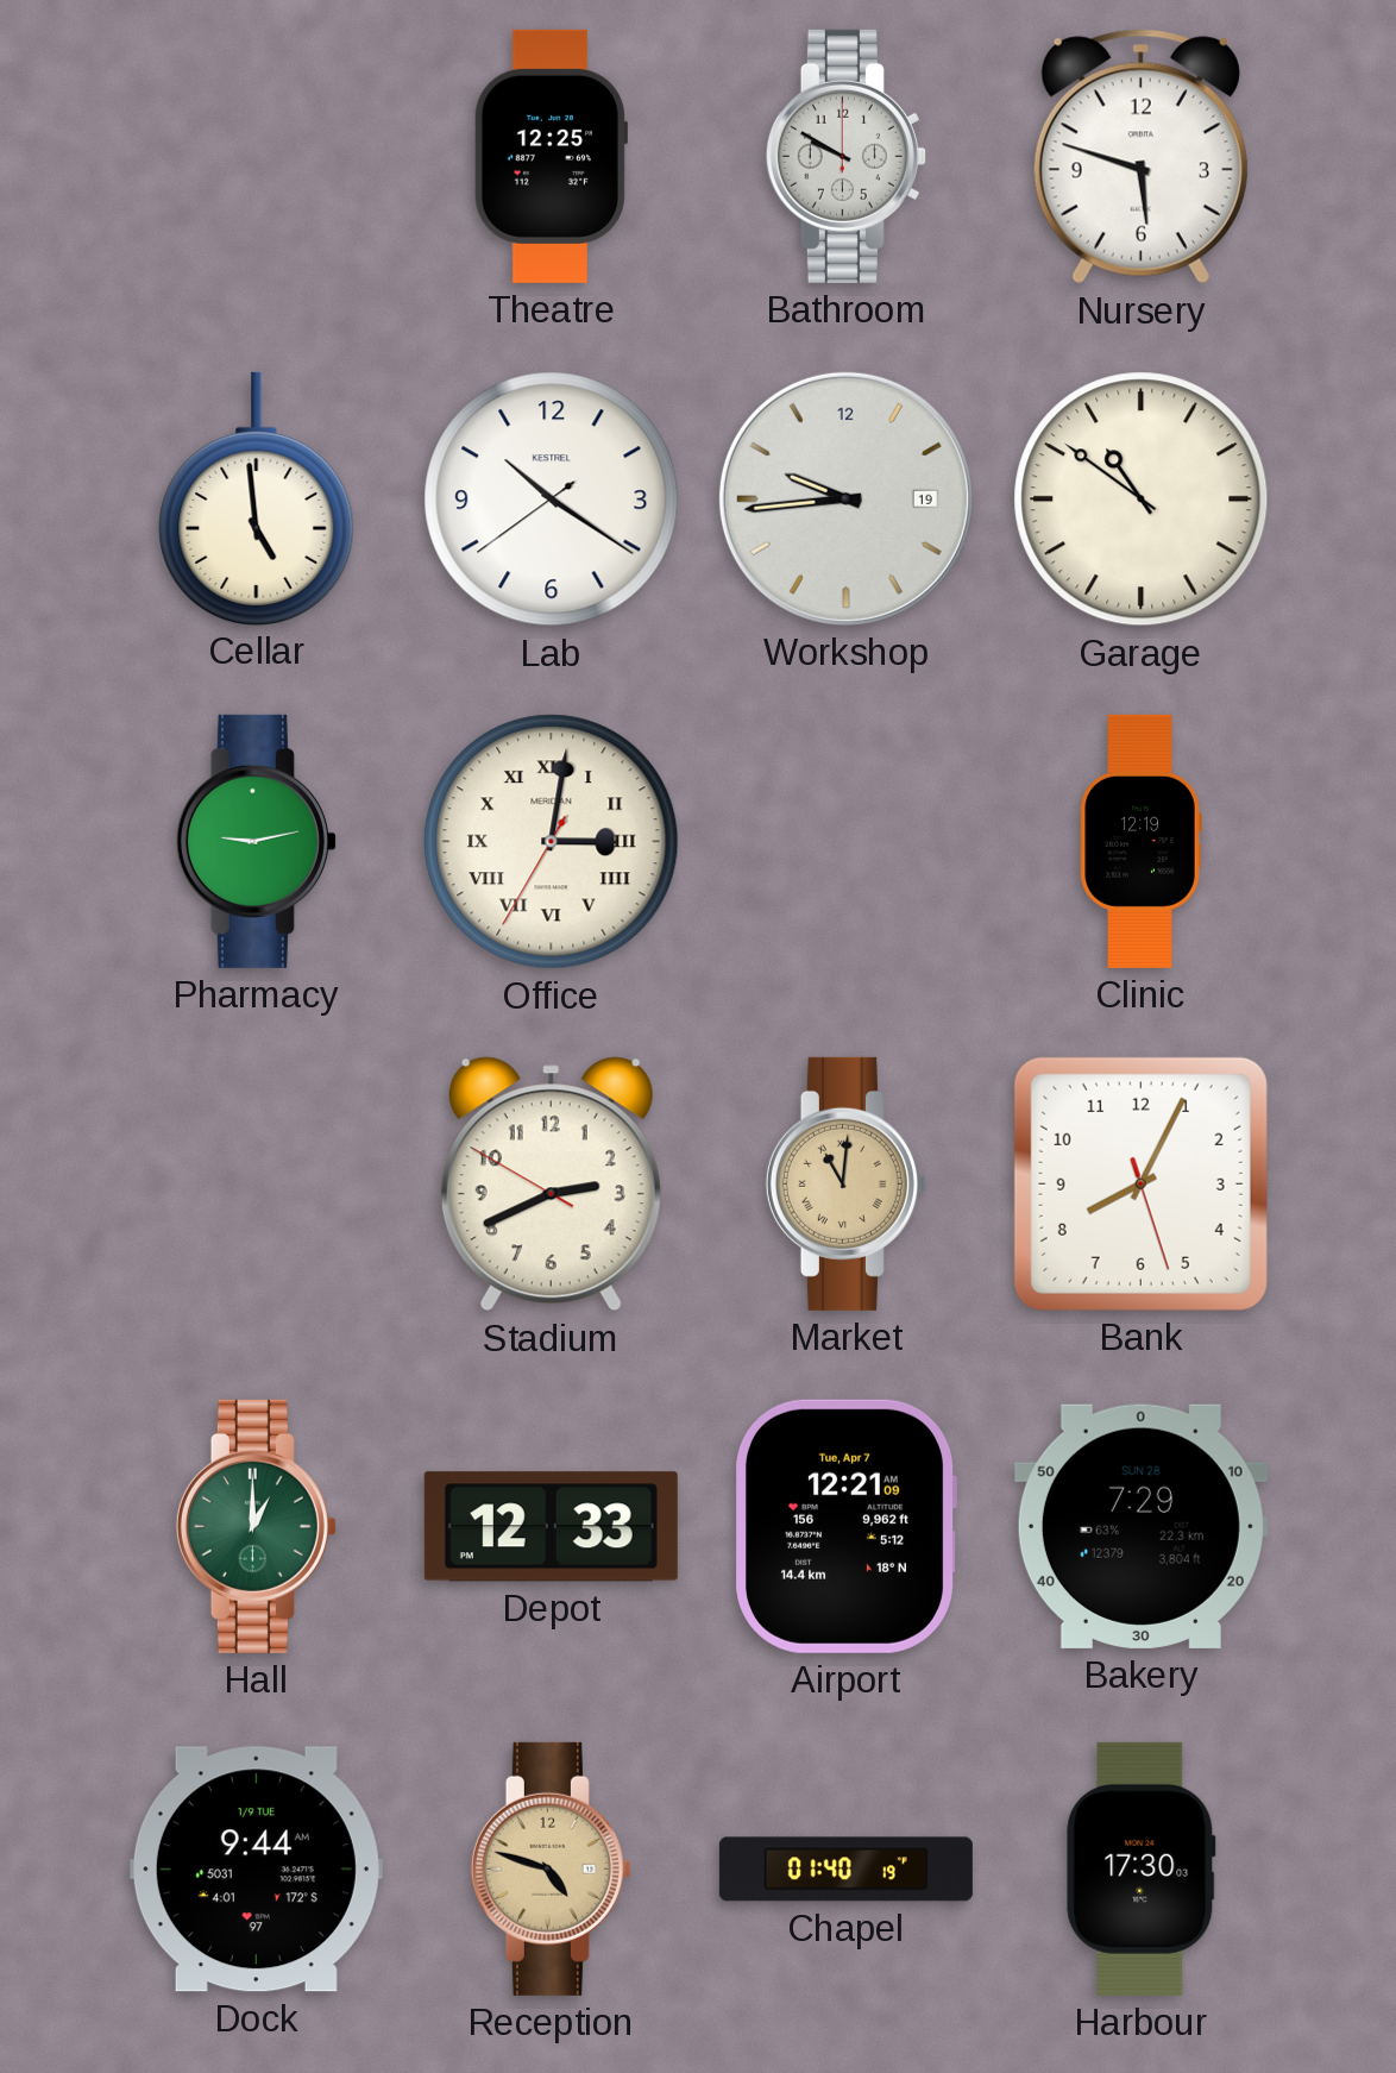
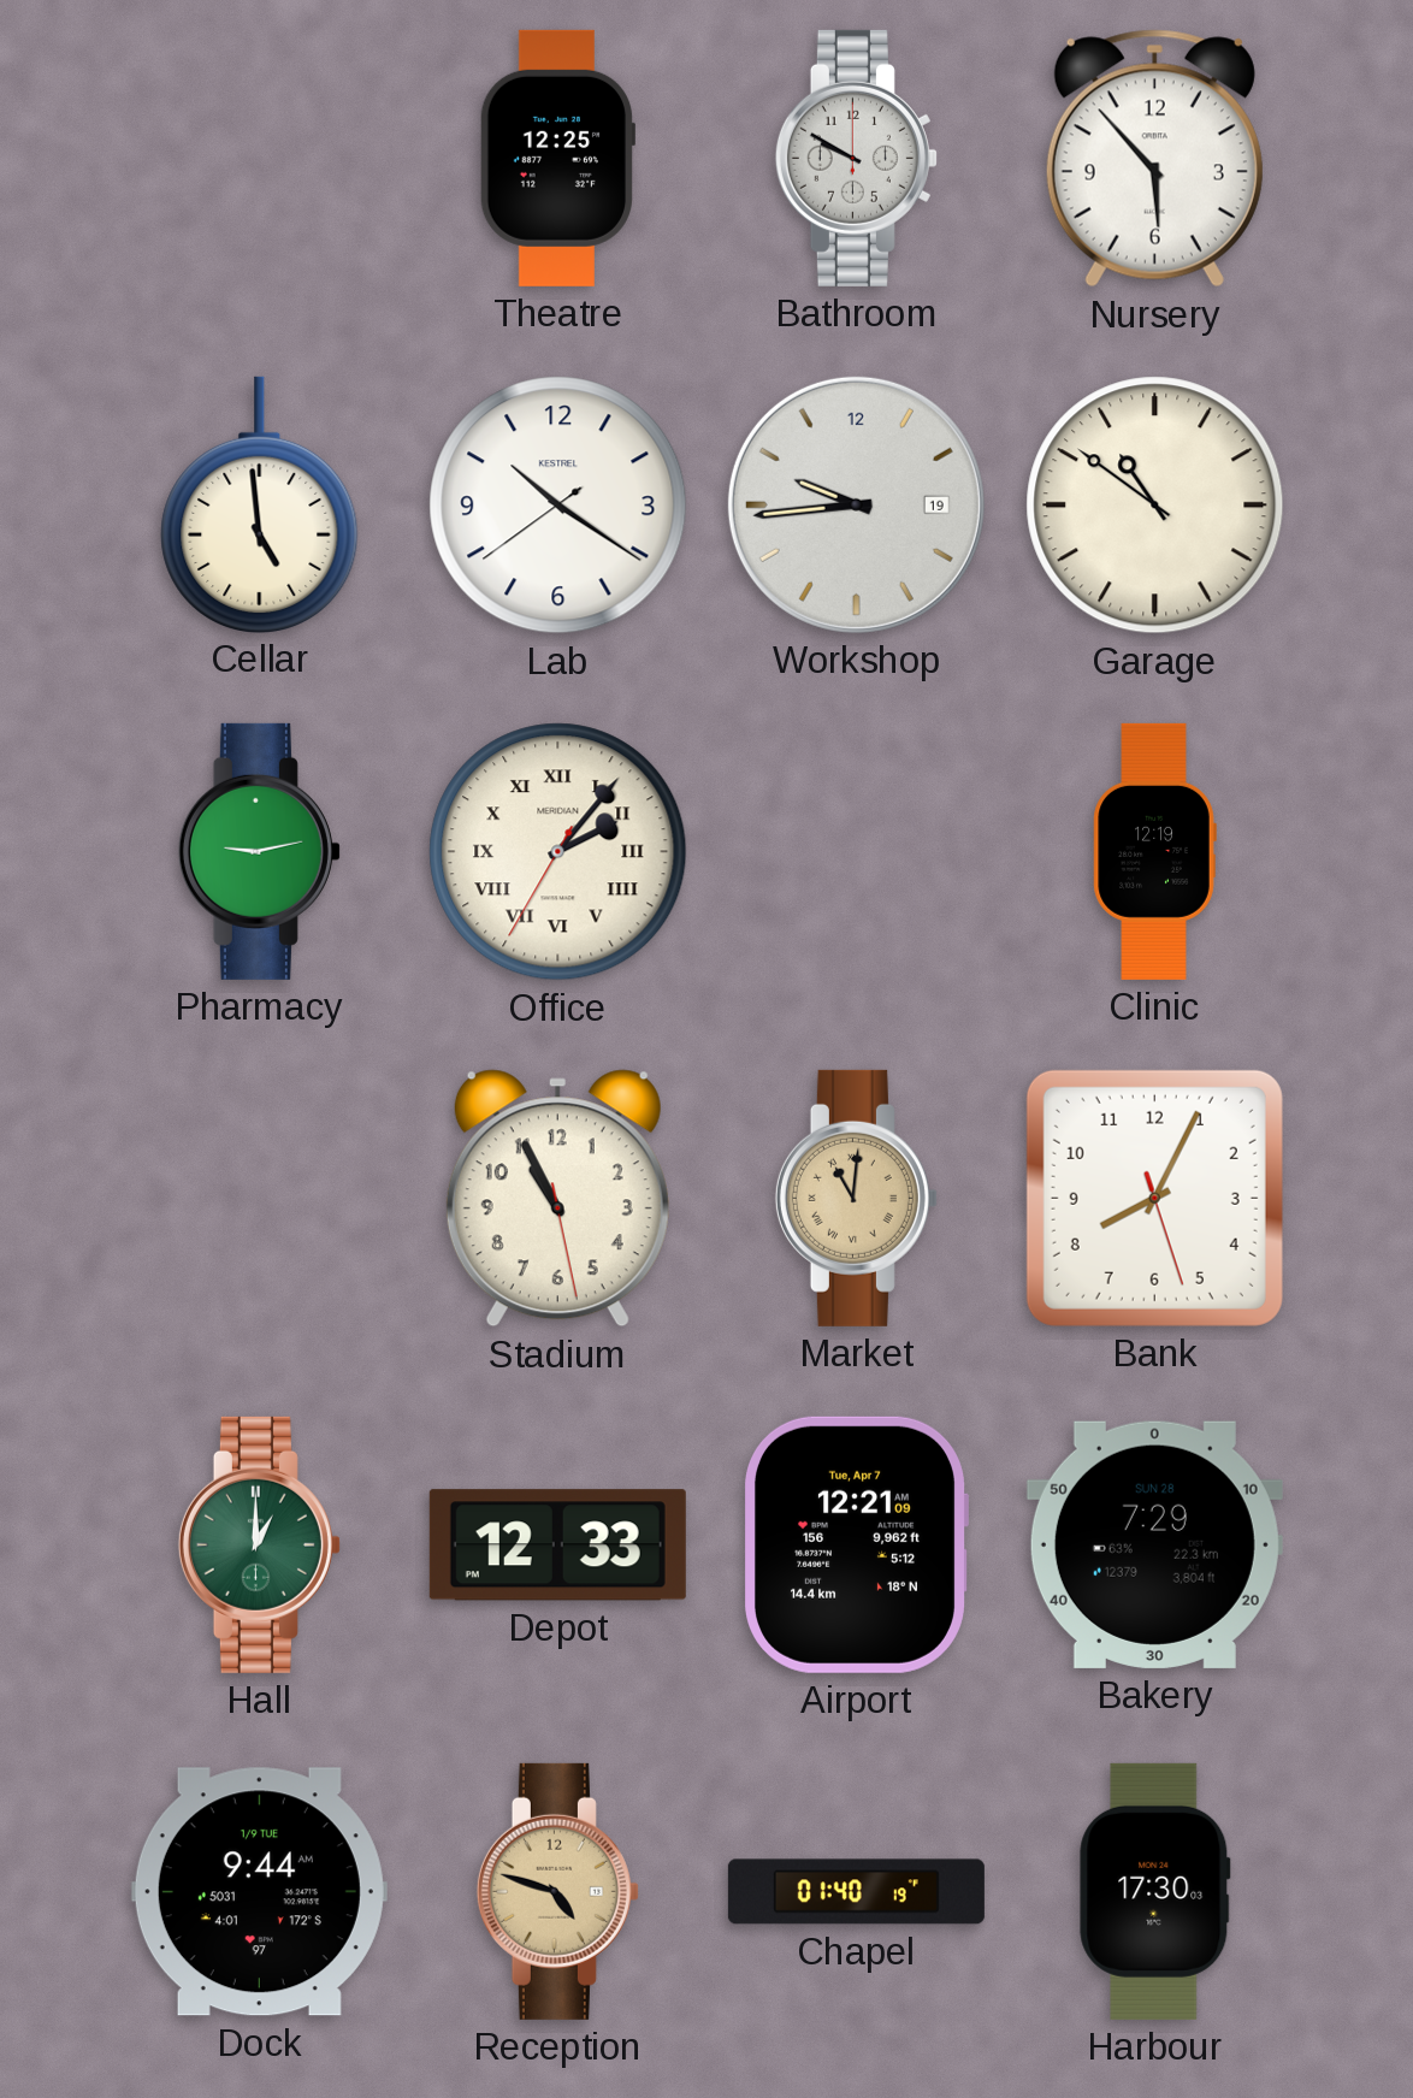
Nursery: 5:48 -> 5:53 (1154, 159)
Office: 3:01 -> 2:06 (558, 852)
Stadium: 2:40 -> 10:55 (557, 1199)
